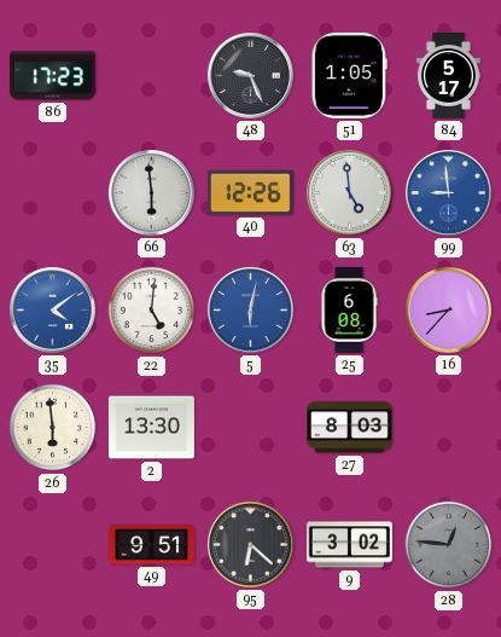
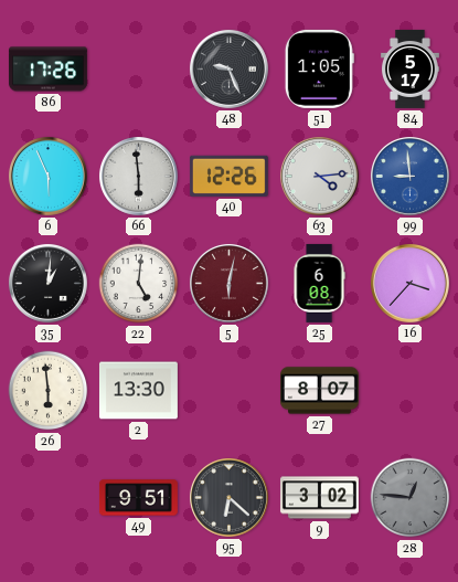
86: 17:23 -> 17:26 (47, 70)
6: none -> 5:56 (47, 176)
63: 4:59 -> 4:14 (319, 176)
35: 4:09 -> 1:01 (47, 283)
35 dial: blue -> black (47, 283)
5 dial: blue -> burgundy (228, 283)
16: 8:37 -> 3:37 (409, 283)
27: 8:03 -> 8:07 (319, 391)
